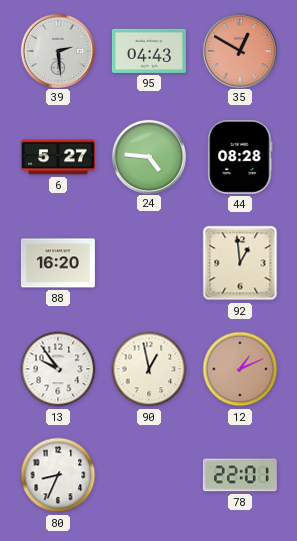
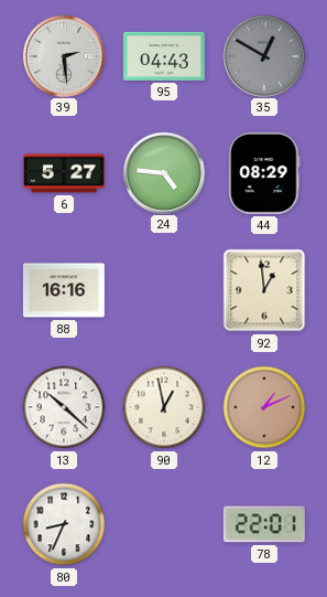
35 dial: salmon -> grey (263, 55)
44: 08:28 -> 08:29 (264, 173)
88: 16:20 -> 16:16 (64, 290)
13: 9:54 -> 10:22 (64, 407)
